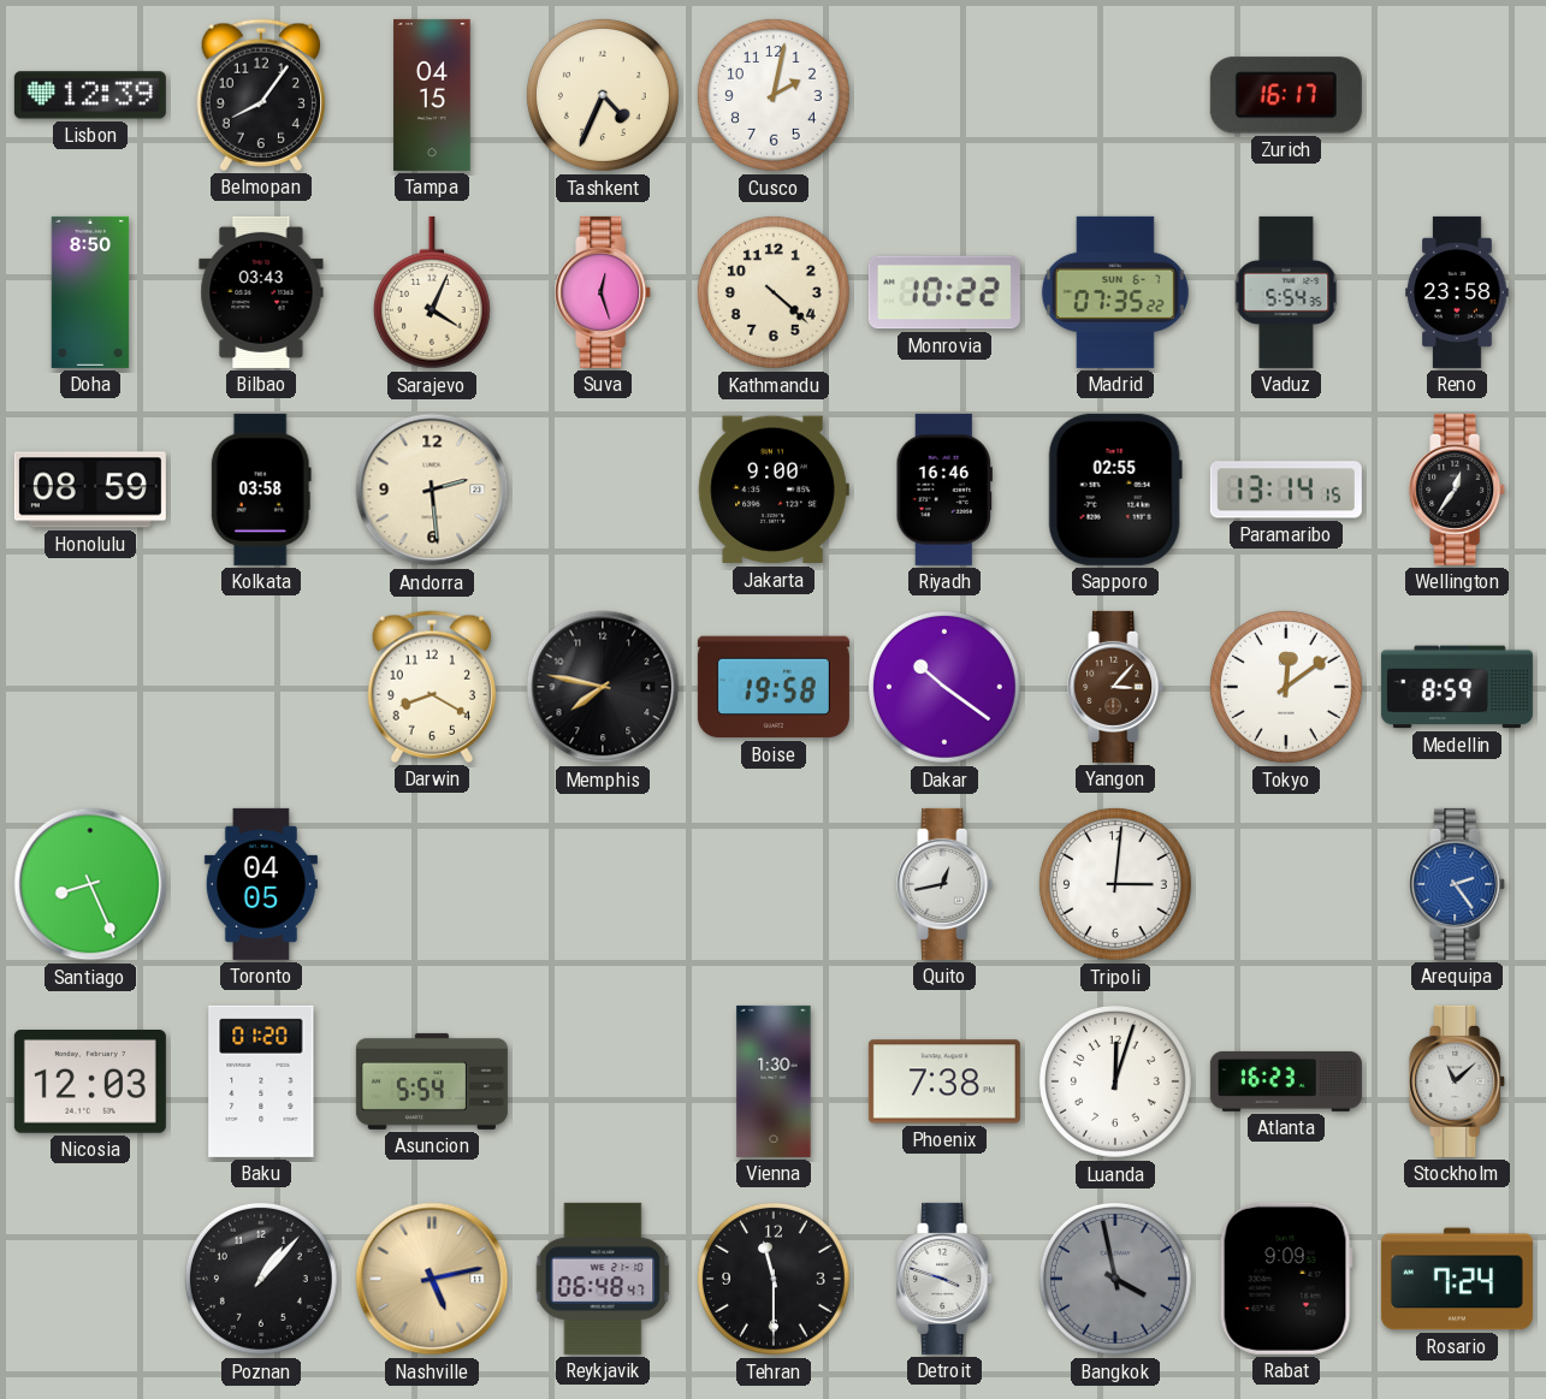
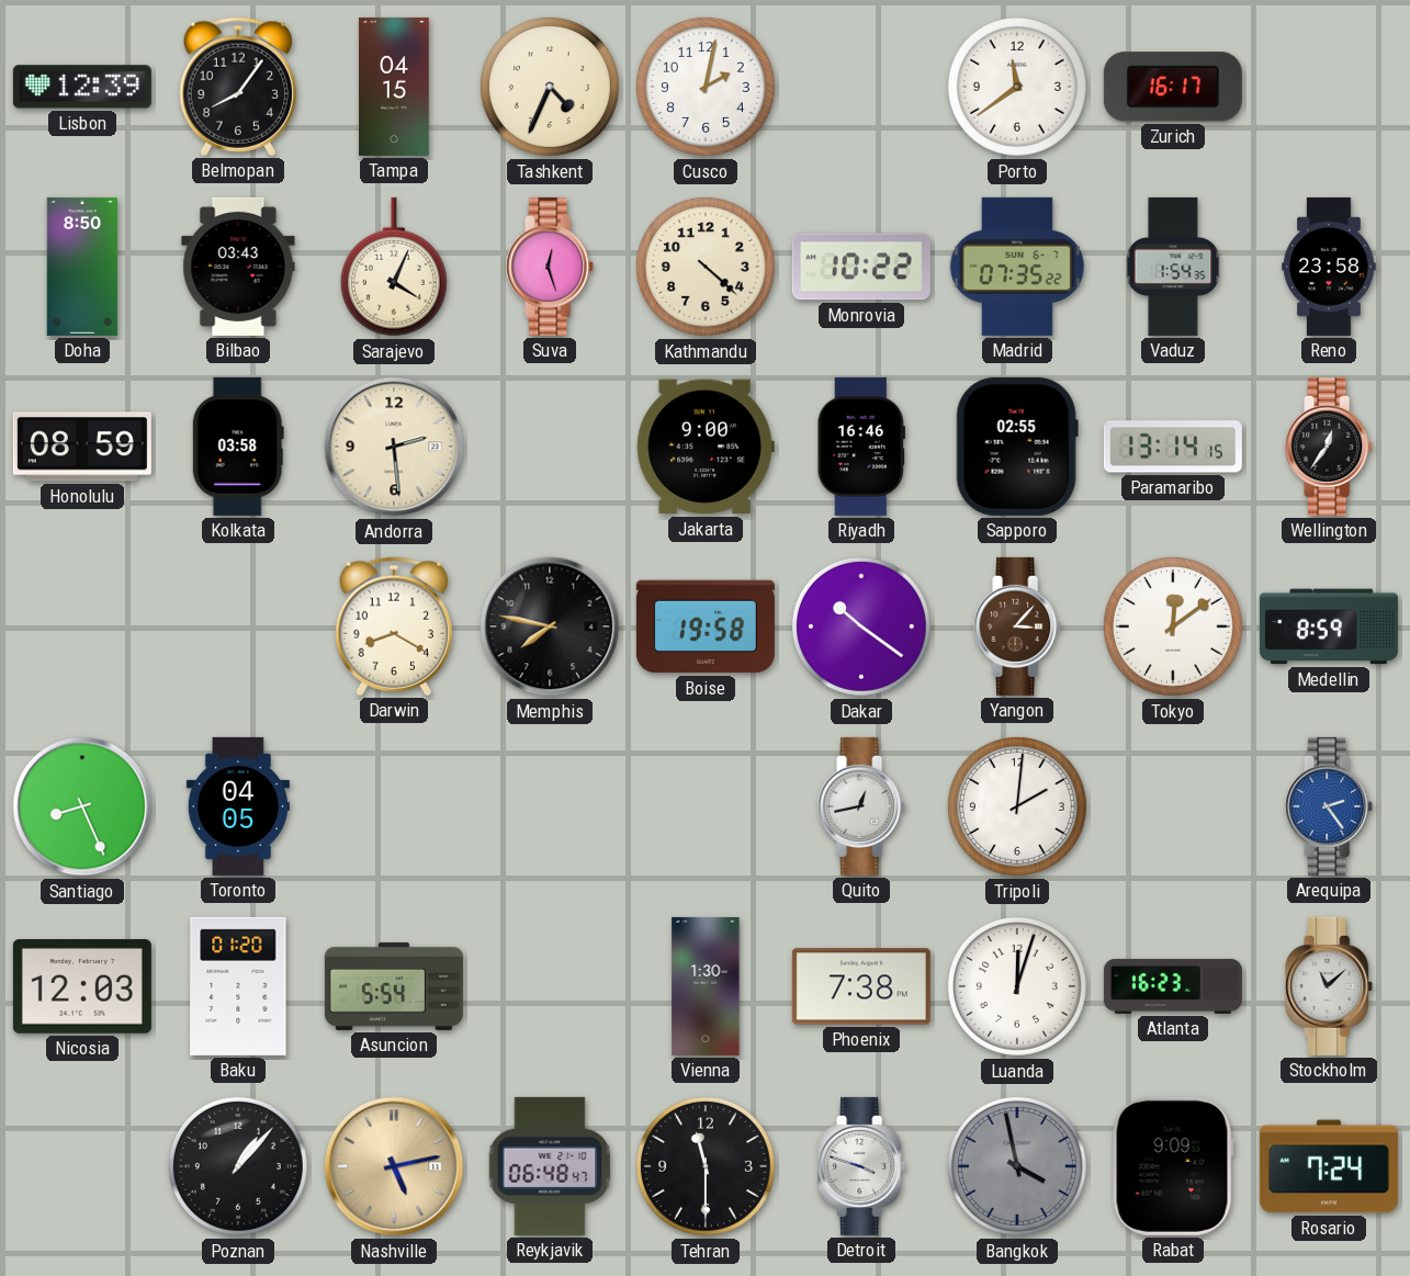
Porto: none -> 11:39 (1017, 87)
Vaduz: 5:54 -> 1:54 (1173, 267)
Tripoli: 3:01 -> 2:01 (1017, 806)
